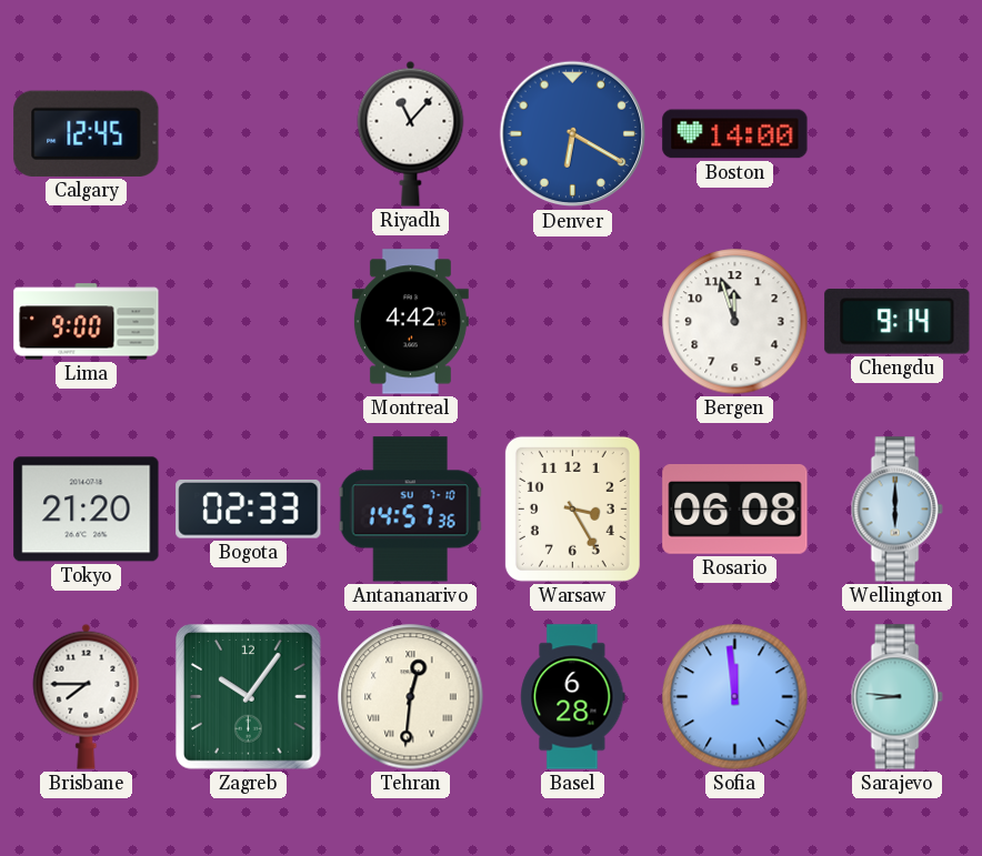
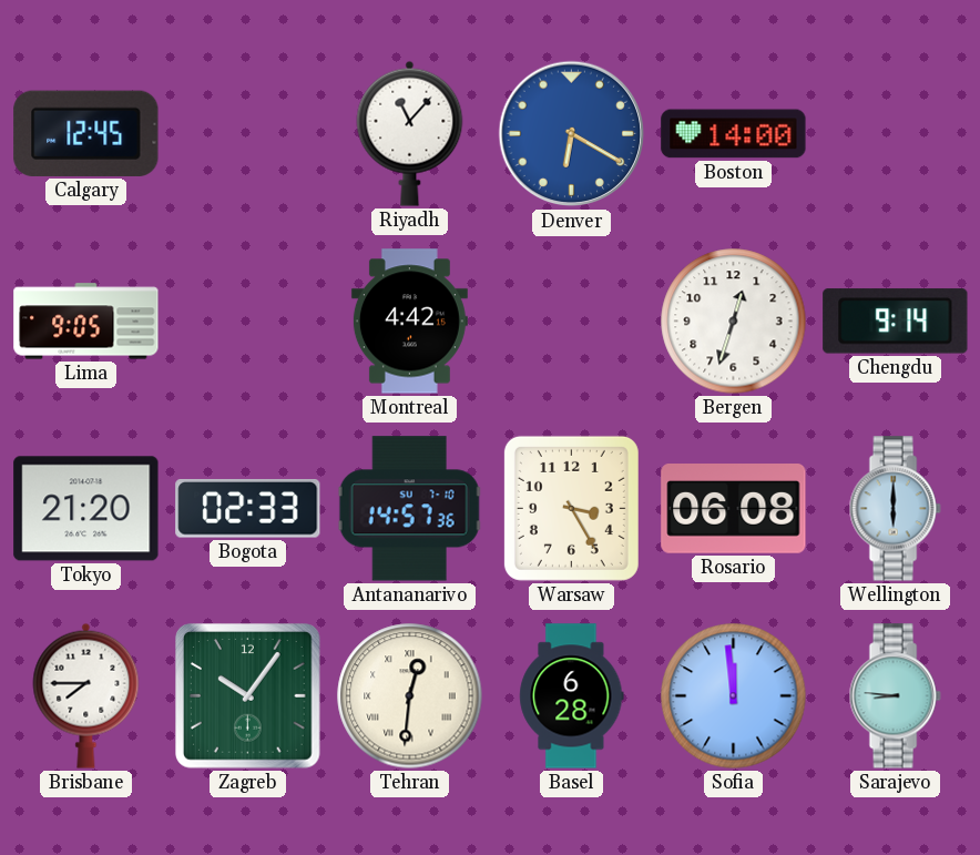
Lima: 9:00 -> 9:05 (86, 322)
Bergen: 11:57 -> 12:33 (734, 322)
